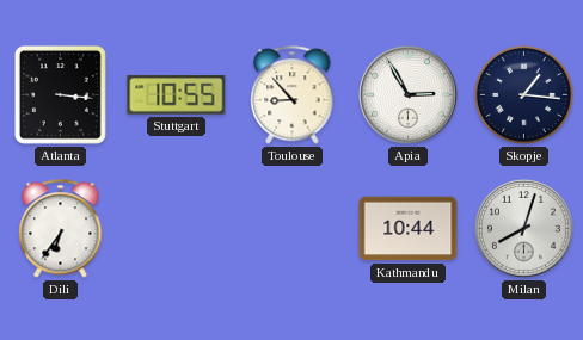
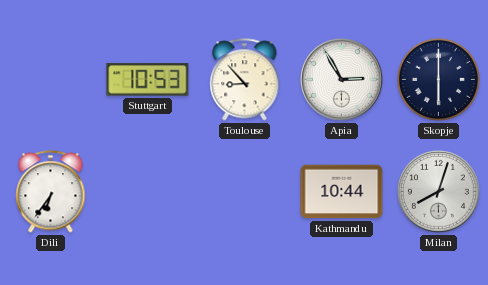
Atlanta: 3:16 -> none (60, 94)
Stuttgart: 10:55 -> 10:53 (148, 80)
Skopje: 1:16 -> 6:00 (438, 79)
